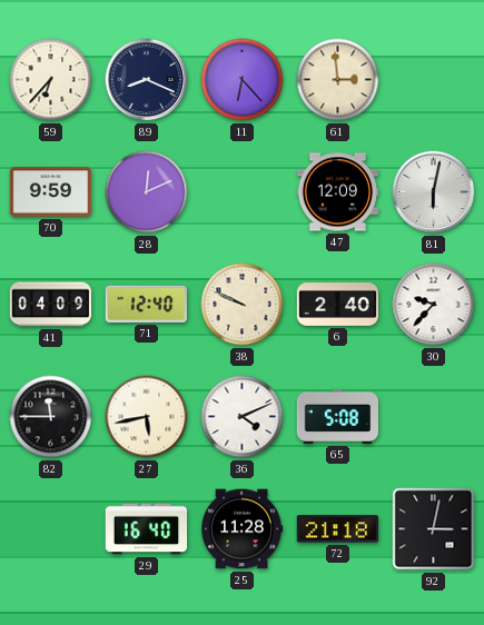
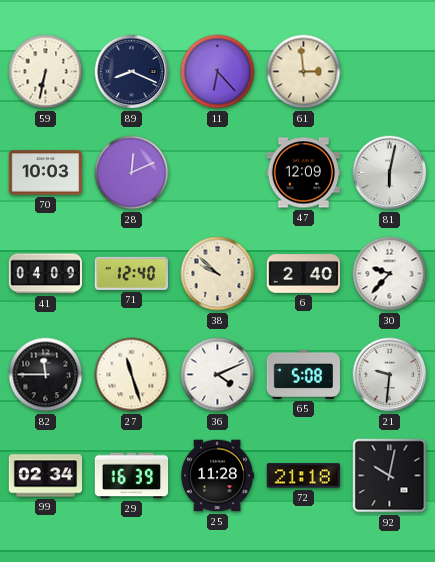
59: 6:37 -> 6:32 (46, 72)
70: 9:59 -> 10:03 (46, 173)
38: 9:49 -> 9:52 (218, 274)
27: 5:43 -> 11:27 (132, 375)
21: none -> 9:31 (390, 375)
99: none -> 02:34 (46, 476)
29: 16:40 -> 16:39 (132, 476)
92: 3:02 -> 10:02 (390, 476)
